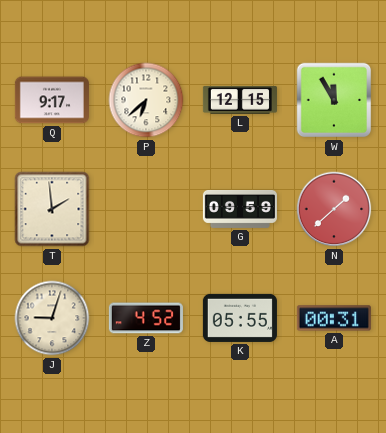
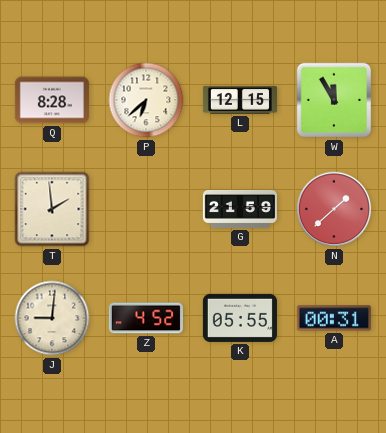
Q: 9:17 -> 8:28 (52, 100)
G: 09:59 -> 21:59 (240, 209)
J: 9:03 -> 9:01 (52, 318)
